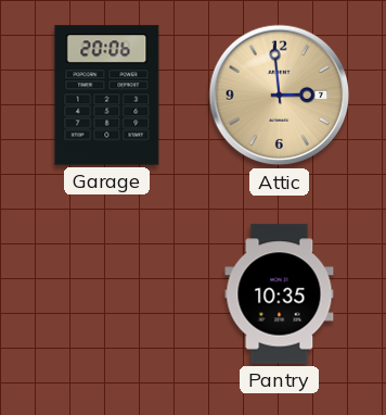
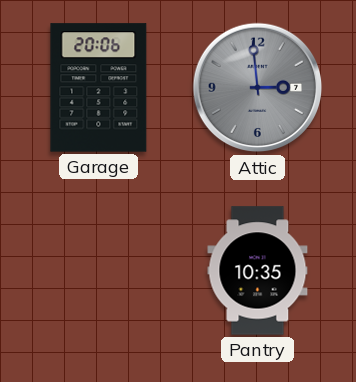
Attic dial: champagne -> grey (258, 88)
